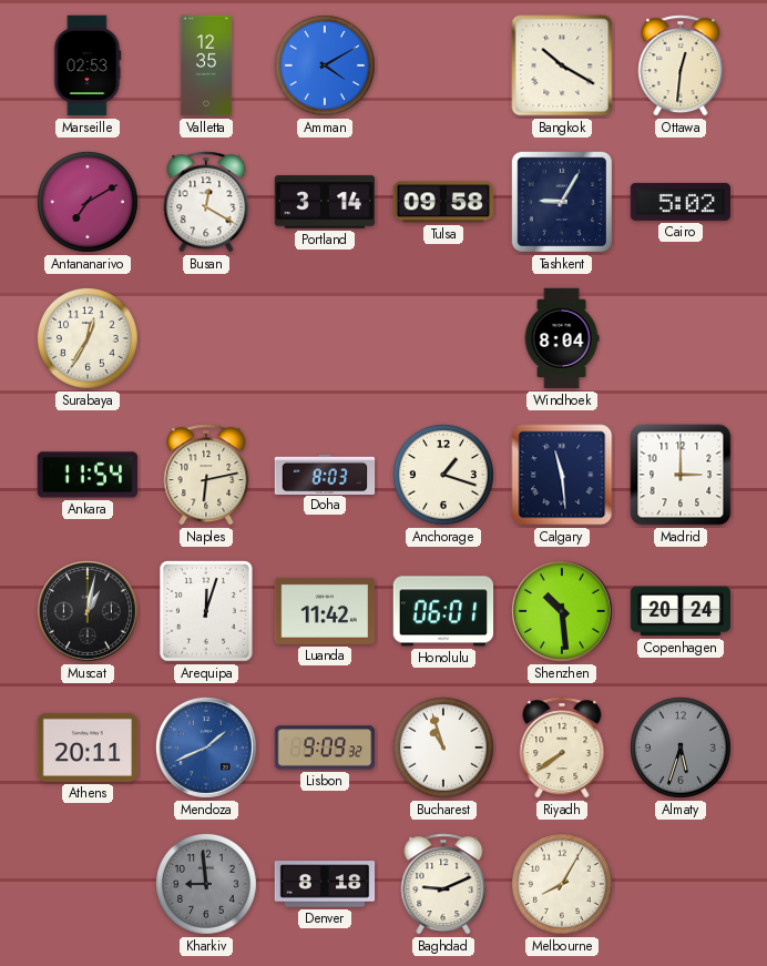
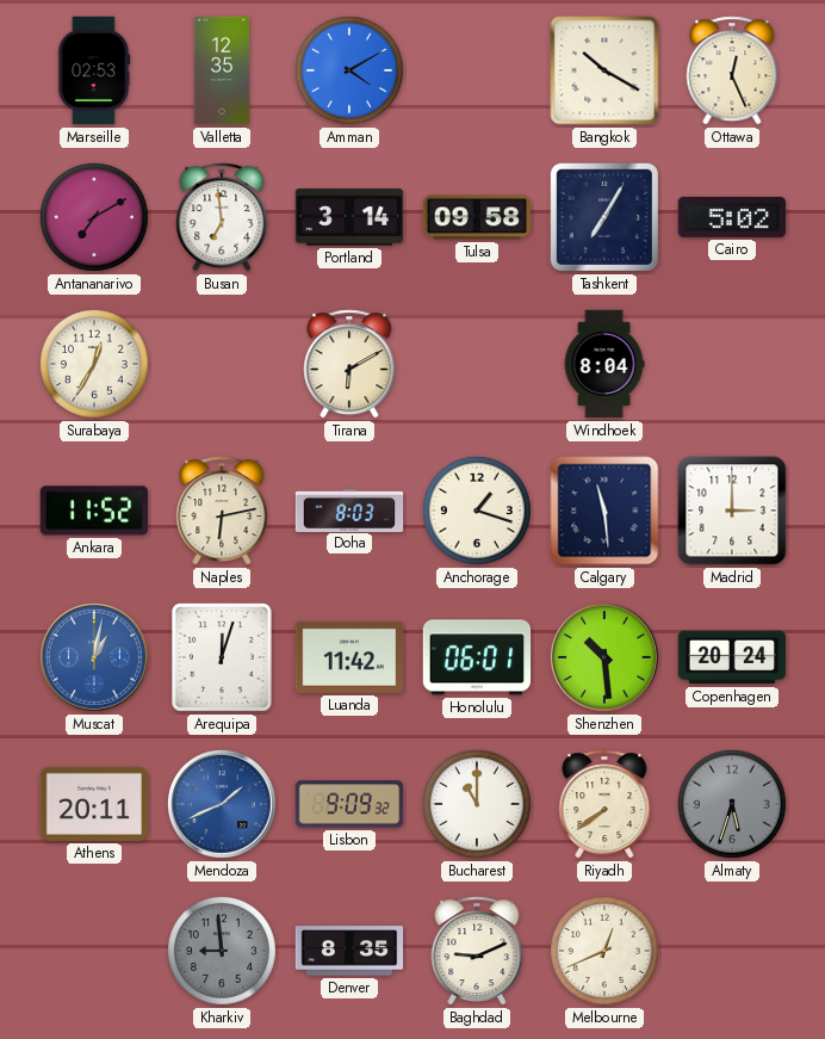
Ottawa: 12:31 -> 12:26 (732, 70)
Busan: 12:20 -> 6:59 (222, 217)
Tashkent: 9:05 -> 7:05 (604, 217)
Tirana: none -> 6:10 (349, 364)
Ankara: 11:54 -> 11:52 (94, 511)
Muscat dial: black -> blue (94, 657)
Bucharest: 10:57 -> 11:00 (477, 804)
Denver: 8:18 -> 8:35 (349, 951)
Melbourne: 8:05 -> 12:41 (604, 951)
